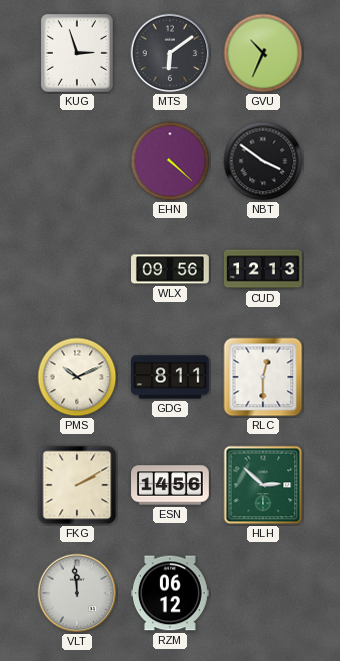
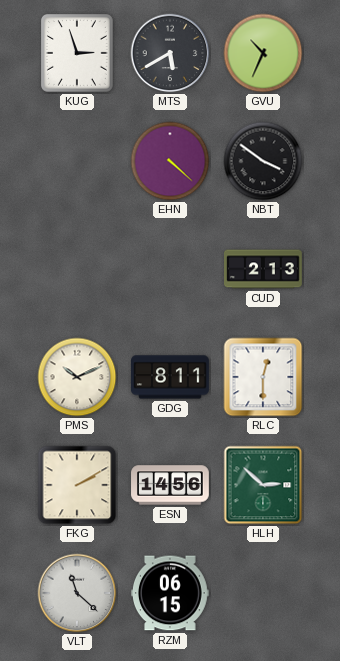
MTS: 6:09 -> 5:40 (170, 53)
WLX: 09:56 -> none (171, 269)
CUD: 12:13 -> 2:13 (264, 269)
VLT: 11:59 -> 11:22 (77, 593)
RZM: 06:12 -> 06:15 (171, 593)
